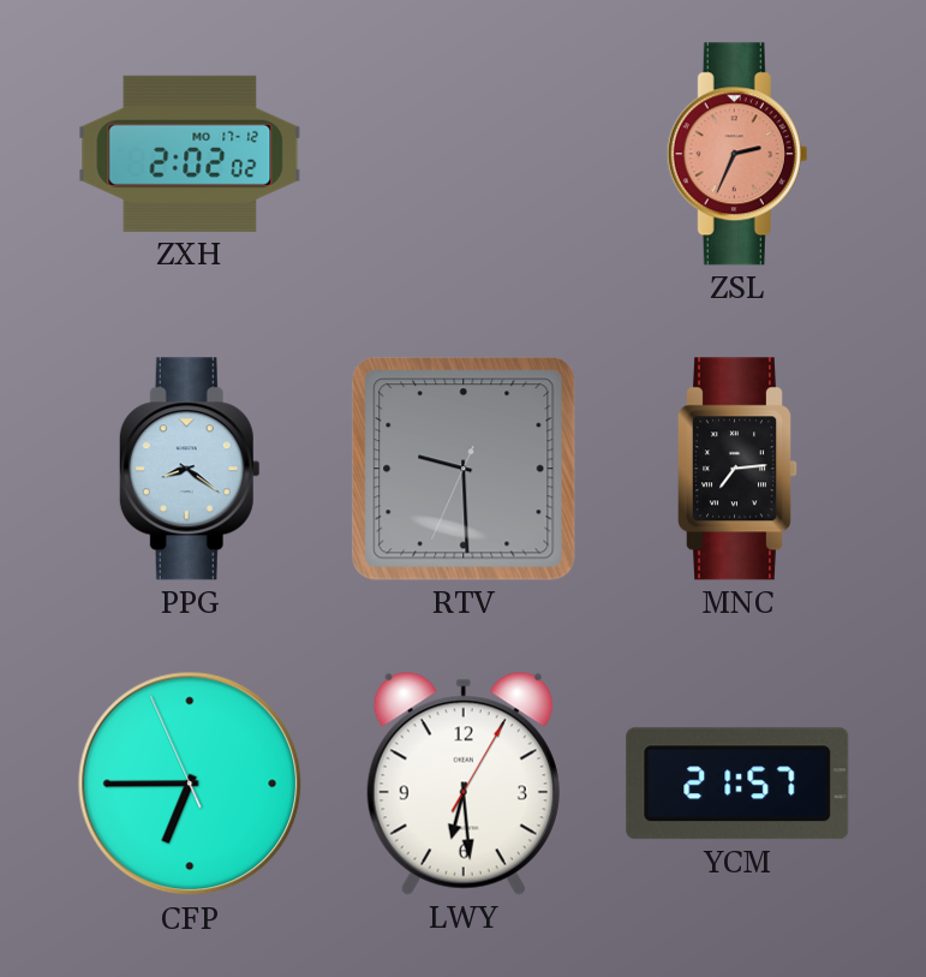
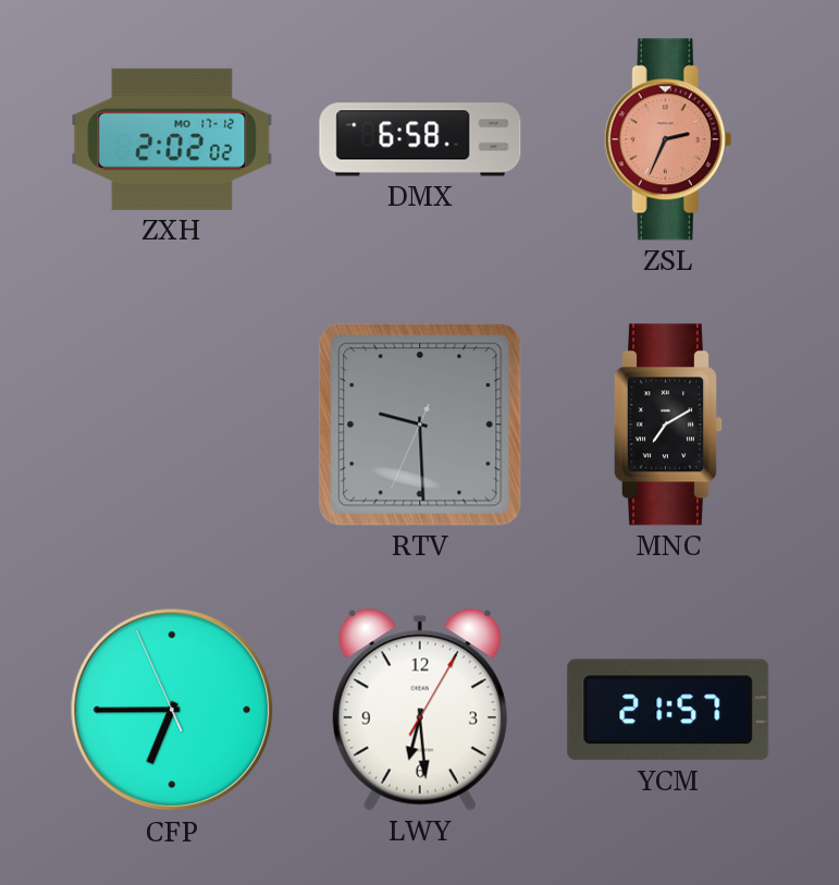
DMX: none -> 6:58 (420, 139)
PPG: 8:21 -> none (190, 469)
MNC: 7:14 -> 7:10 (668, 425)
